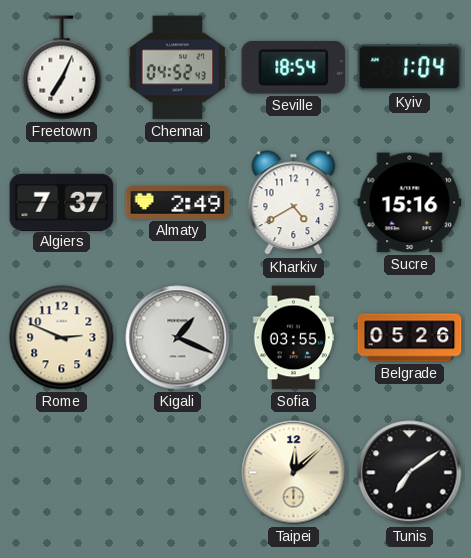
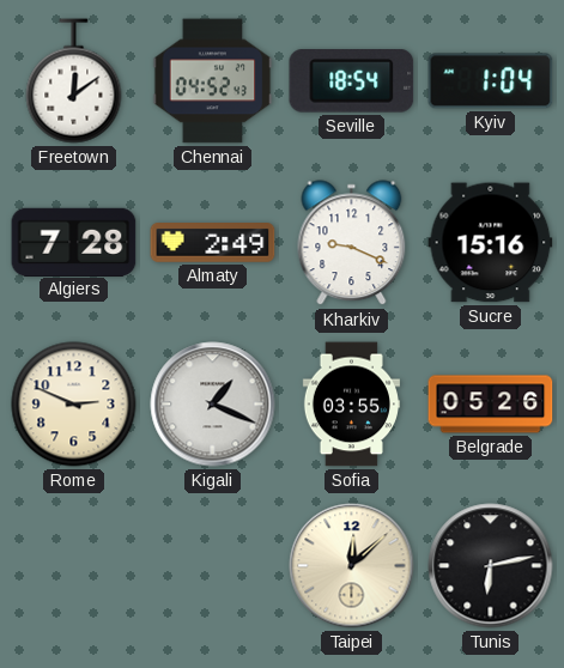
Freetown: 7:04 -> 12:09 (74, 81)
Algiers: 7:37 -> 7:28 (74, 242)
Kharkiv: 4:40 -> 9:19 (352, 243)
Tunis: 7:09 -> 6:13 (491, 566)
